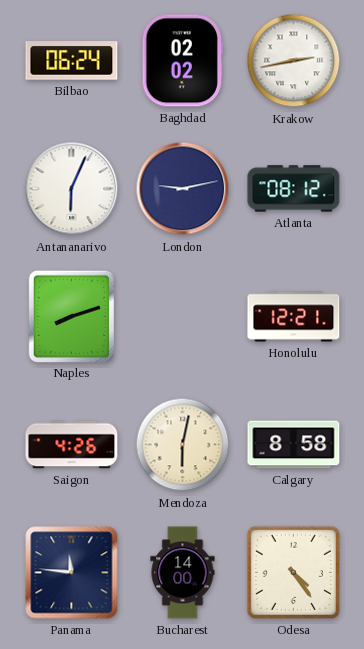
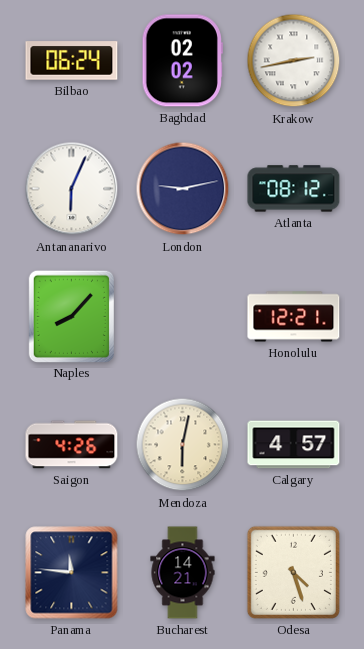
Naples: 8:12 -> 8:07 (71, 316)
Calgary: 8:58 -> 4:57 (294, 445)
Bucharest: 14:00 -> 14:21 (183, 573)
Odesa: 4:24 -> 4:27 (293, 572)
